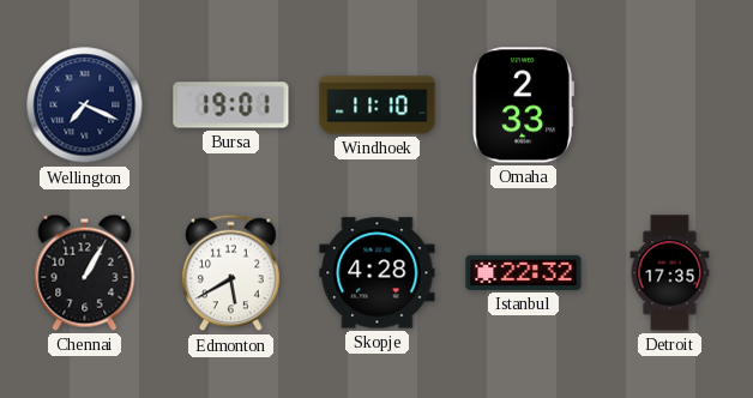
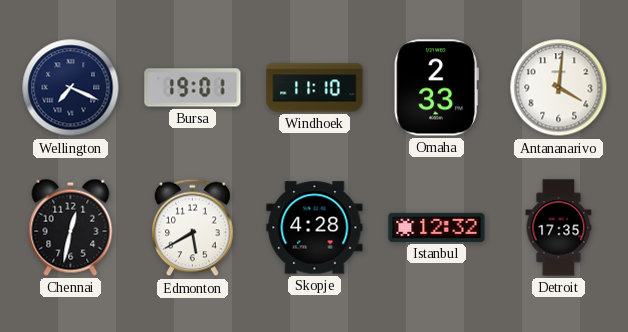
Antananarivo: none -> 4:01 (559, 88)
Chennai: 1:05 -> 12:32 (71, 227)
Istanbul: 22:32 -> 12:32 (437, 227)
